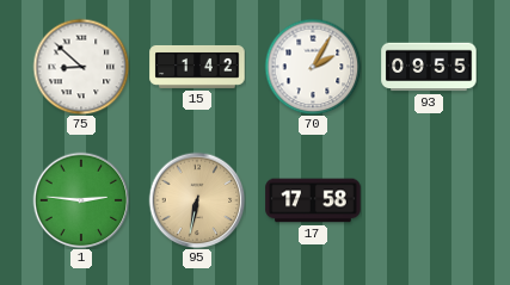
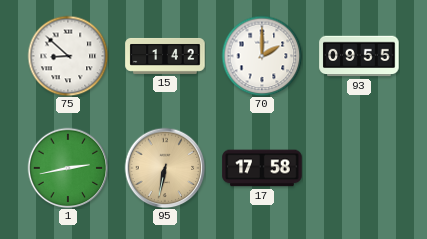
70: 2:05 -> 2:00 (262, 56)
1: 2:46 -> 2:43 (68, 168)
